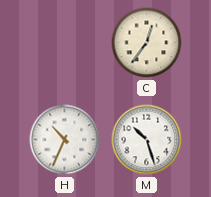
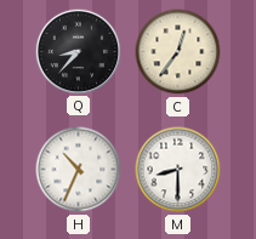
Q: none -> 8:37 (78, 51)
M: 10:27 -> 8:30 (178, 170)
